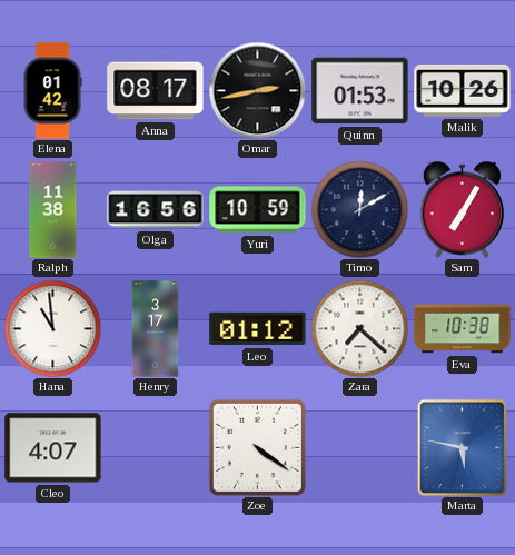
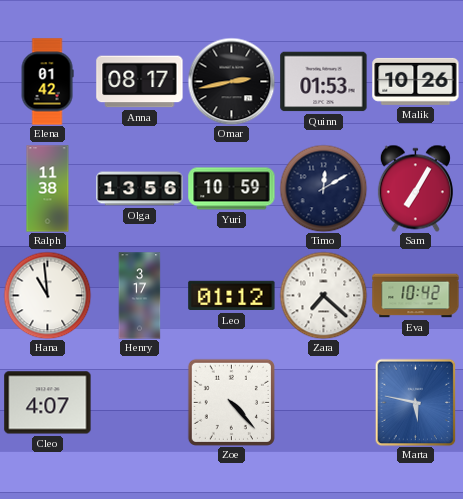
Olga: 16:56 -> 13:56 (140, 189)
Eva: 10:38 -> 10:42 (416, 296)
Zoe: 4:21 -> 4:23 (231, 402)
